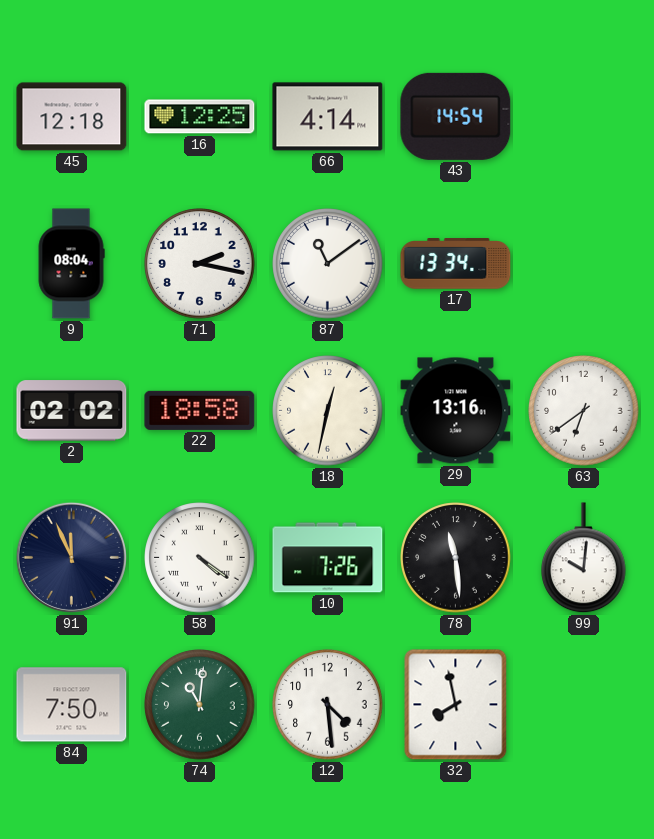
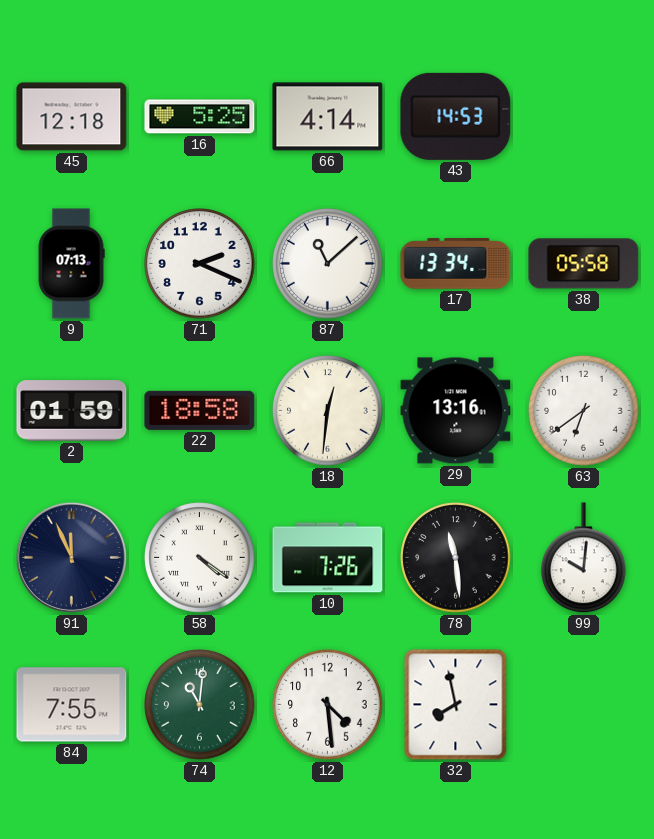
16: 12:25 -> 5:25 (200, 117)
43: 14:54 -> 14:53 (456, 116)
9: 08:04 -> 07:13 (71, 264)
71: 2:17 -> 2:19 (200, 264)
87: 11:09 -> 11:08 (328, 264)
38: none -> 05:58 (584, 264)
2: 02:02 -> 01:59 (72, 411)
18: 12:32 -> 12:31 (328, 411)
84: 7:50 -> 7:55 (72, 705)
